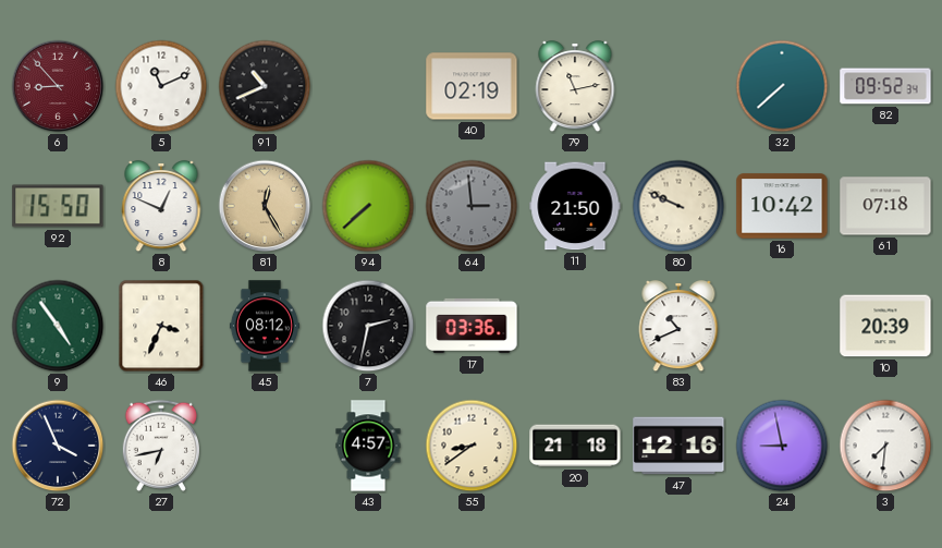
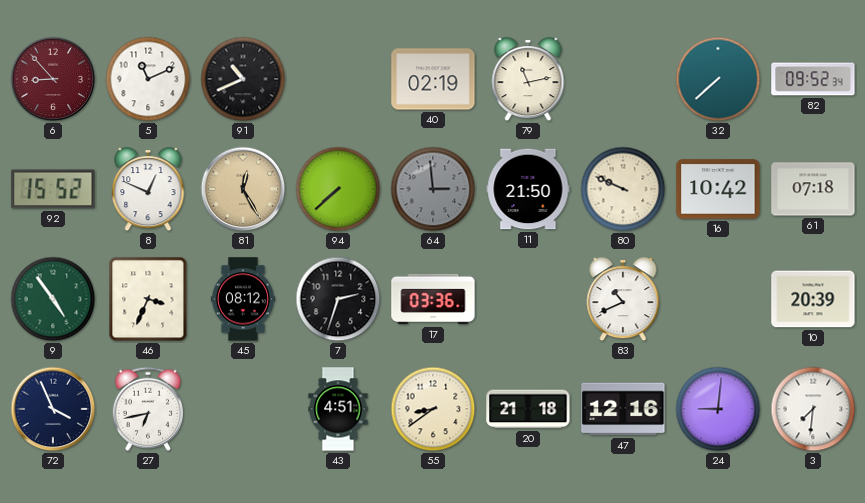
92: 15:50 -> 15:52 (53, 189)
7: 2:32 -> 2:33 (338, 299)
43: 4:57 -> 4:51 (338, 409)
24: 8:58 -> 9:01 (718, 409)
